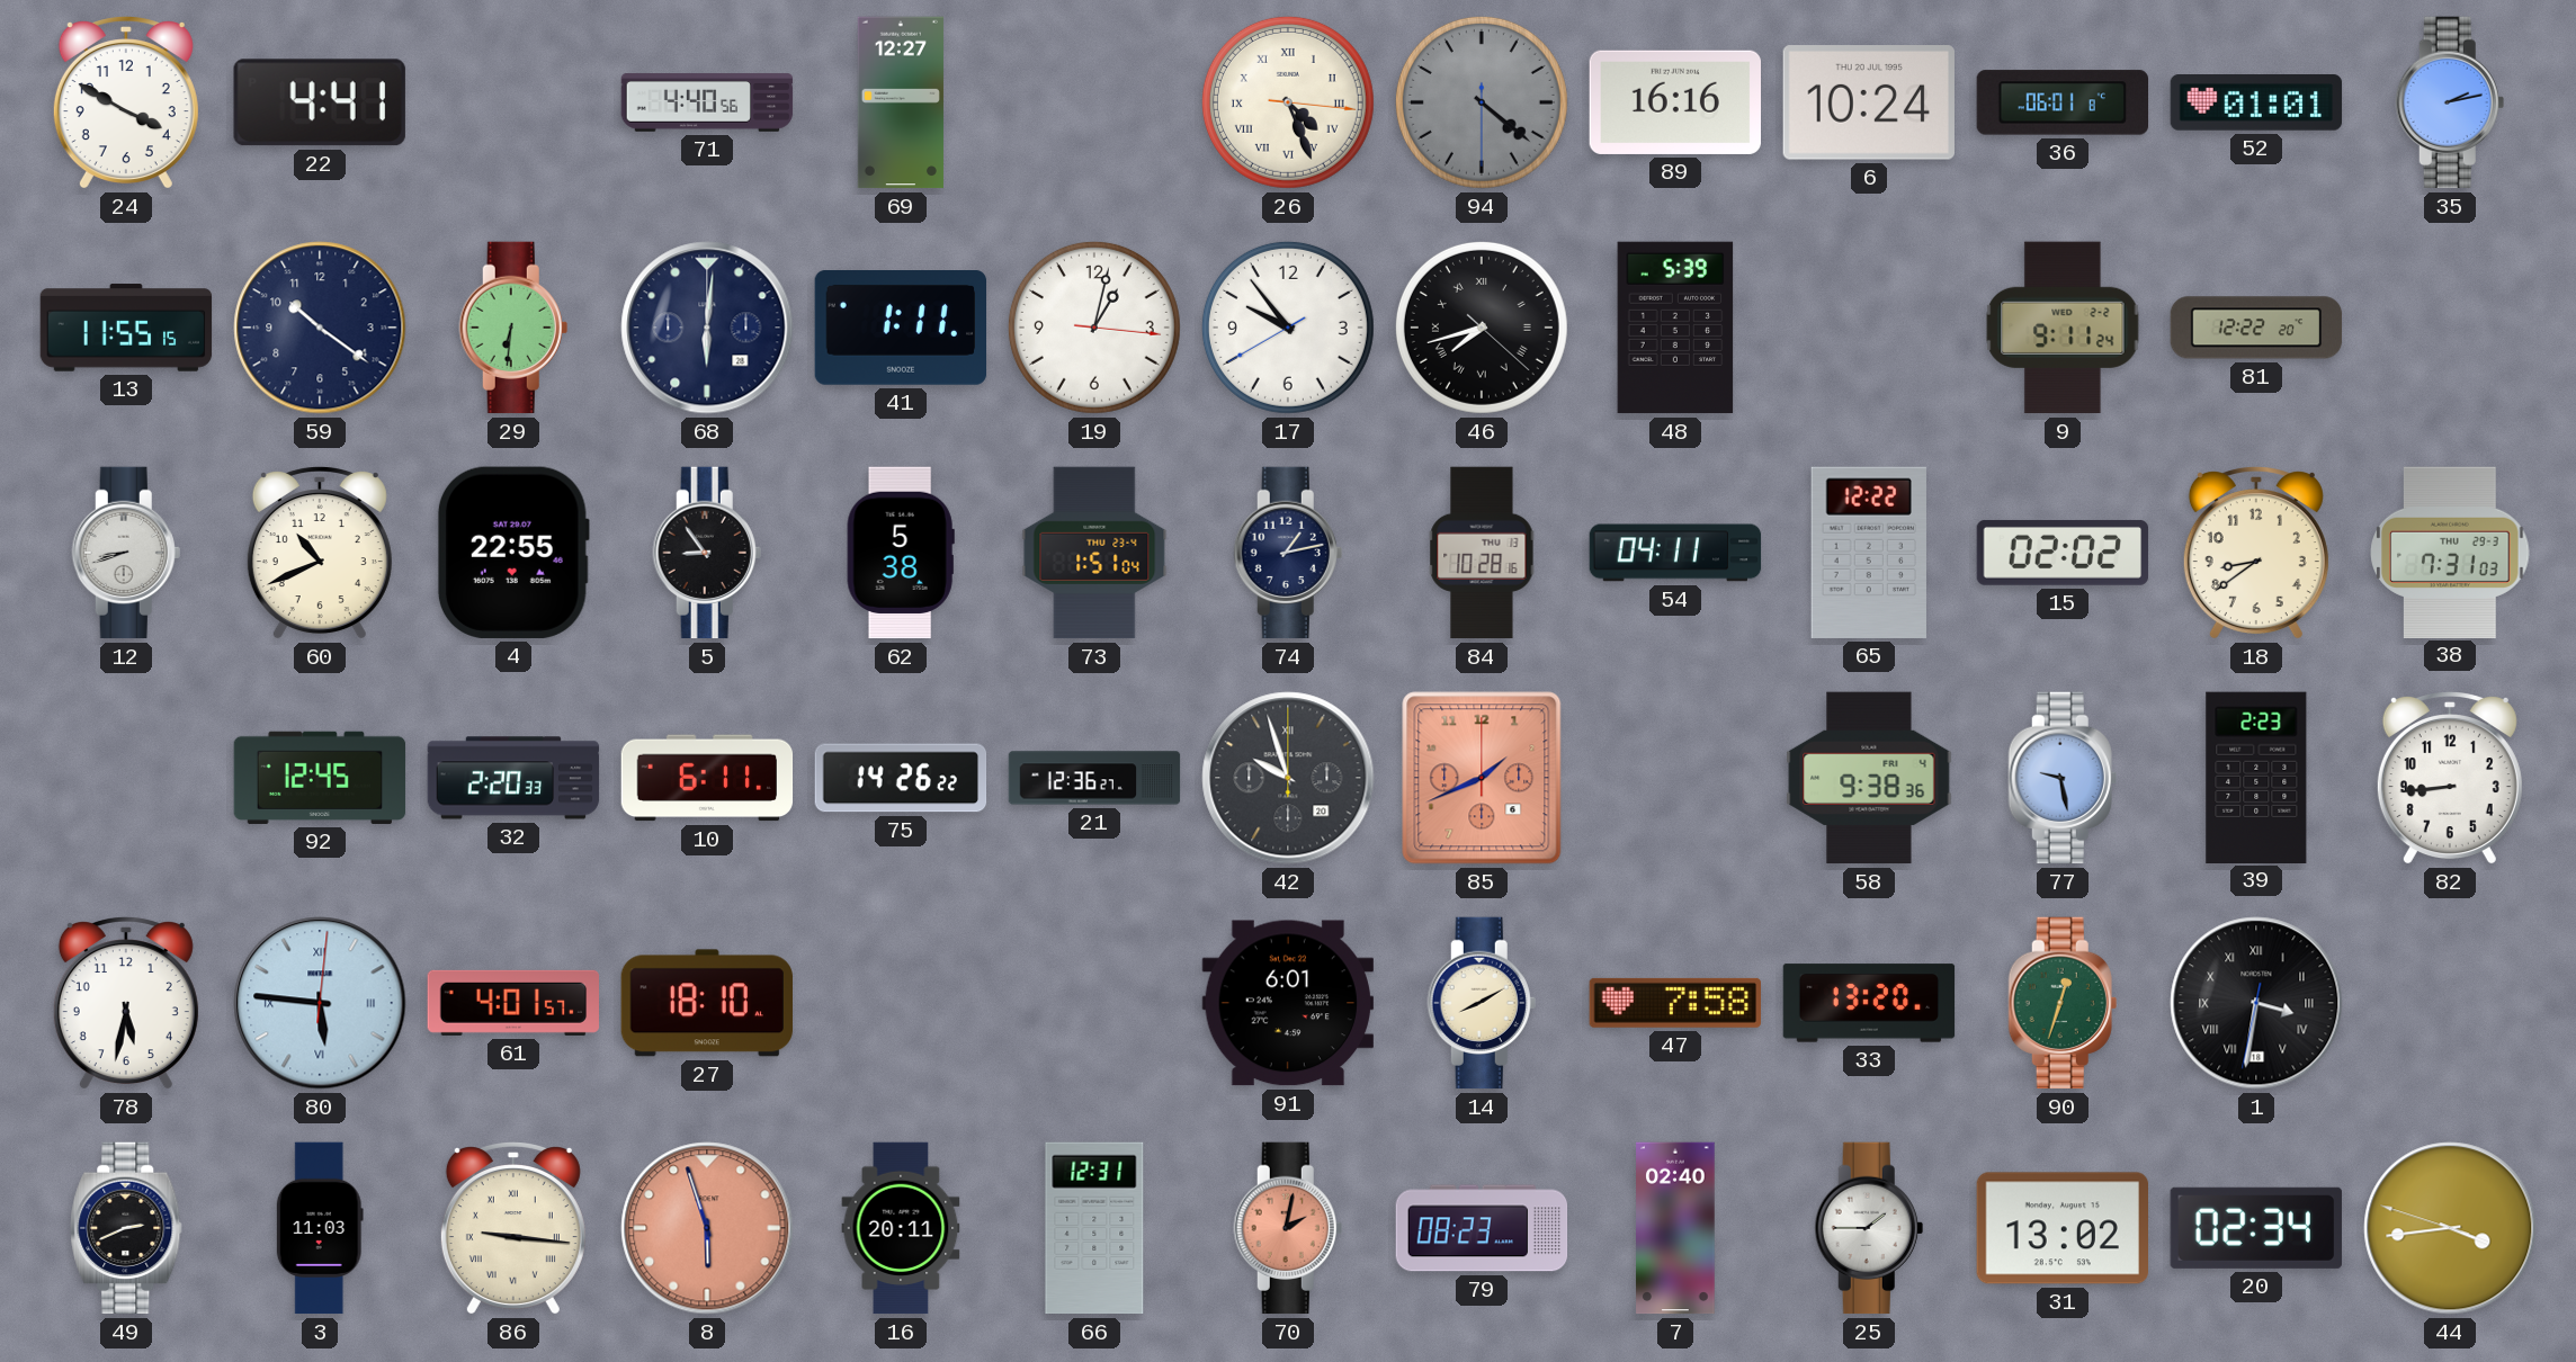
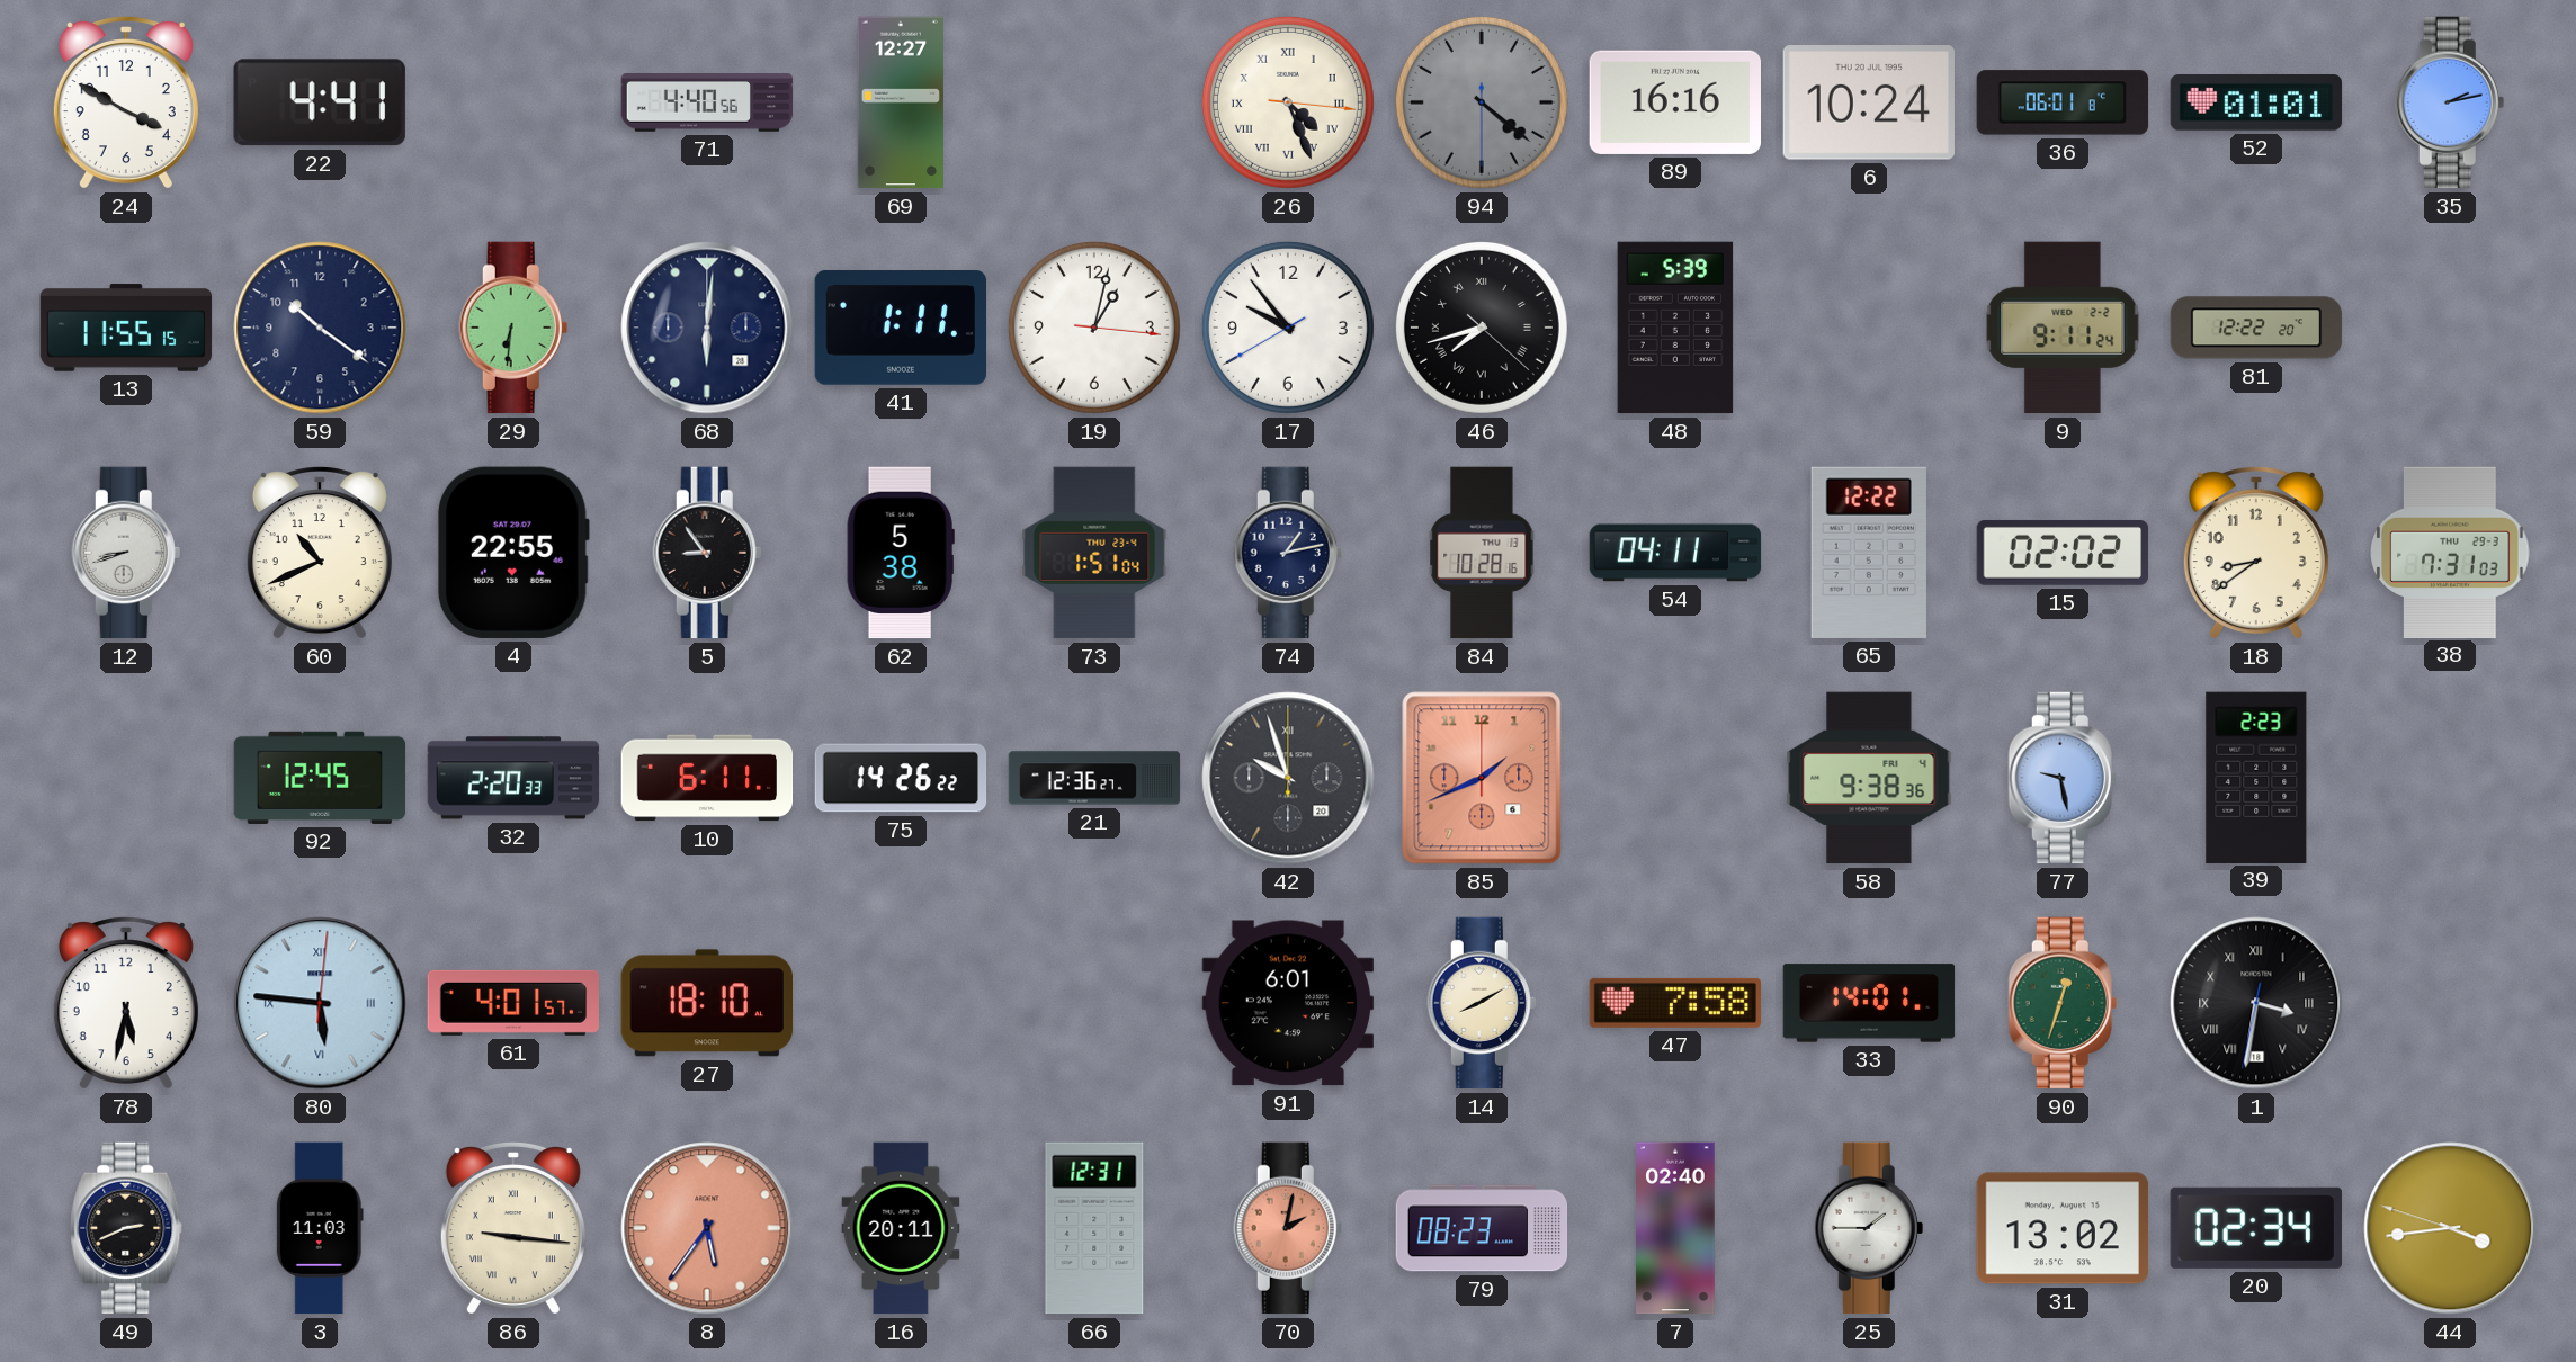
82: 8:44 -> none (2450, 779)
33: 13:20 -> 14:01 (1869, 1003)
8: 5:57 -> 5:36 (707, 1228)
